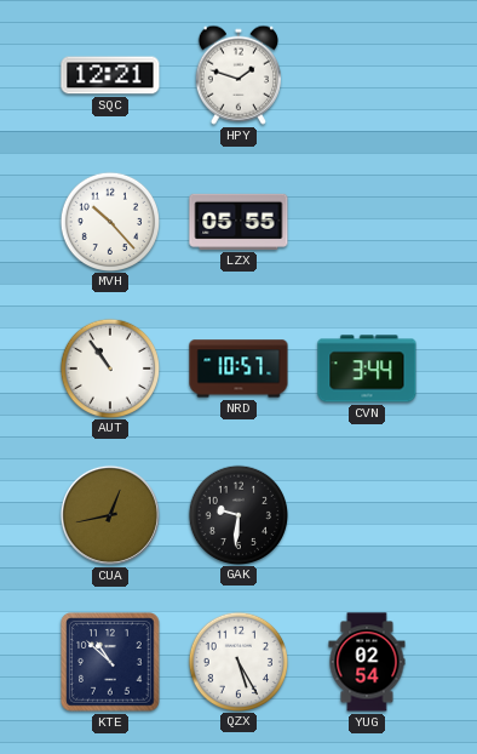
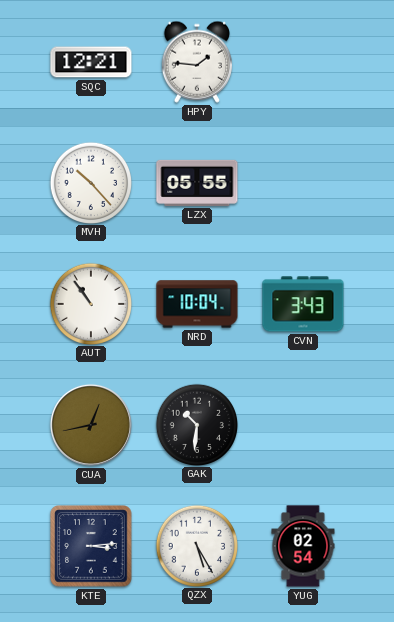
HPY: 1:48 -> 1:46 (197, 62)
NRD: 10:57 -> 10:04 (197, 304)
CVN: 3:44 -> 3:43 (303, 304)
GAK: 9:31 -> 10:31 (196, 424)
KTE: 10:52 -> 3:14 (91, 546)
